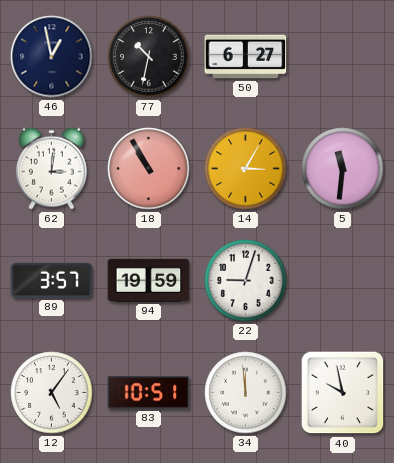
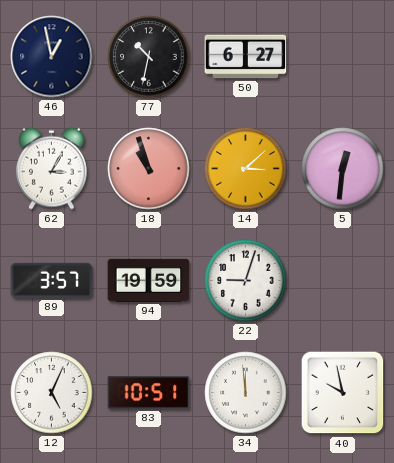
62: 3:01 -> 3:05 (52, 168)
18: 10:55 -> 10:57 (149, 169)
14: 3:05 -> 3:08 (246, 169)
5: 11:31 -> 12:31 (343, 169)
12: 5:06 -> 5:04 (52, 393)
